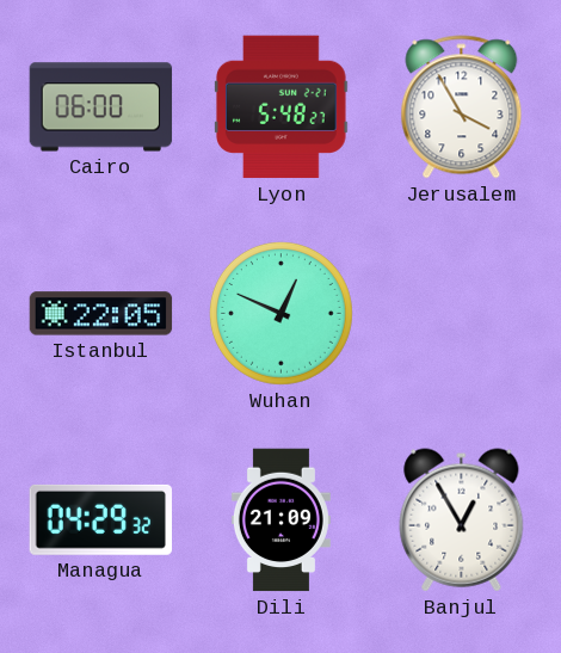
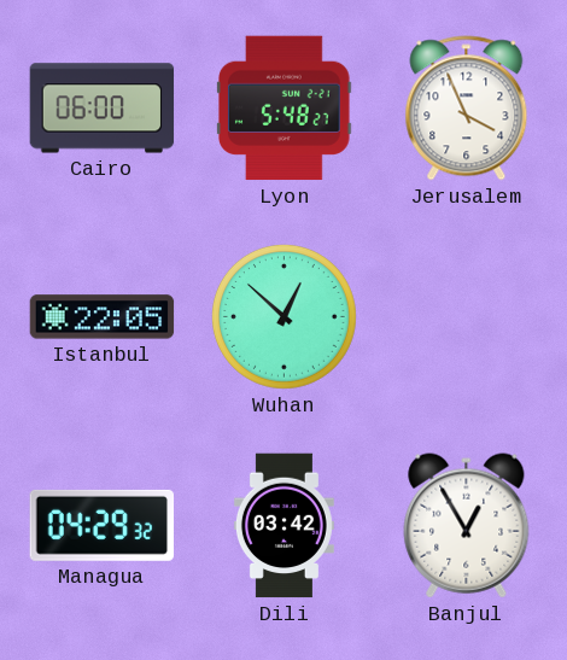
Jerusalem: 3:55 -> 3:56 (467, 109)
Wuhan: 12:49 -> 12:52 (285, 317)
Dili: 21:09 -> 03:42 (283, 526)
